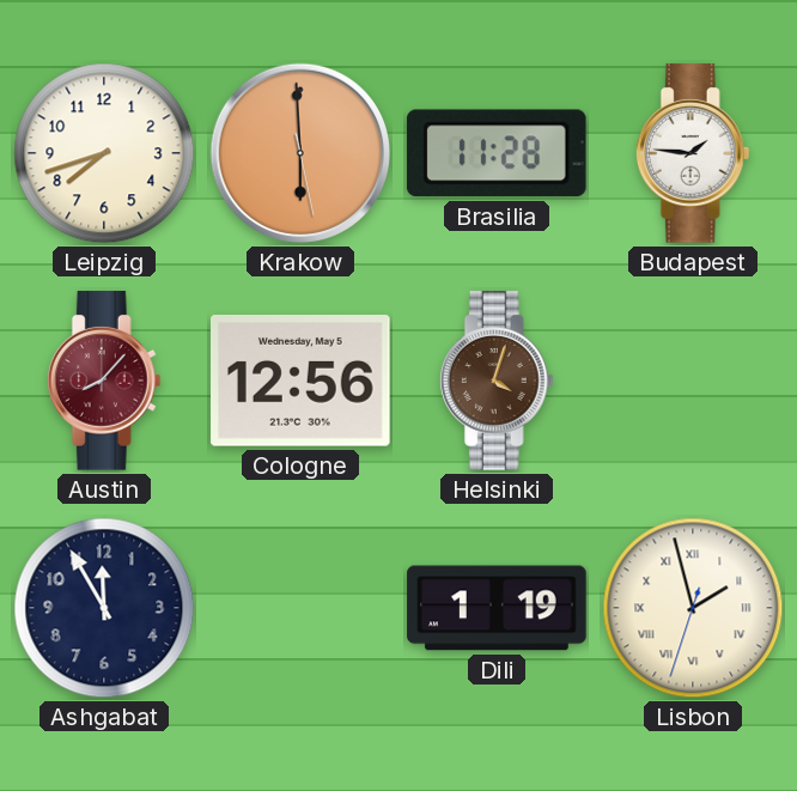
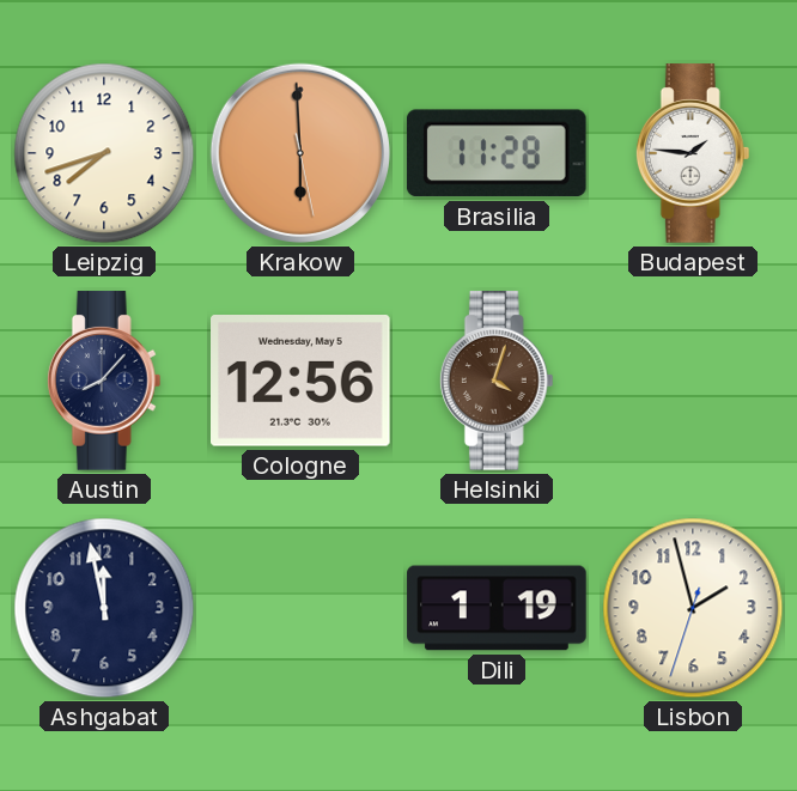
Austin dial: burgundy -> navy (104, 381)
Ashgabat: 11:55 -> 11:58 (104, 608)
Lisbon numerals: Roman -> Arabic (693, 608)
